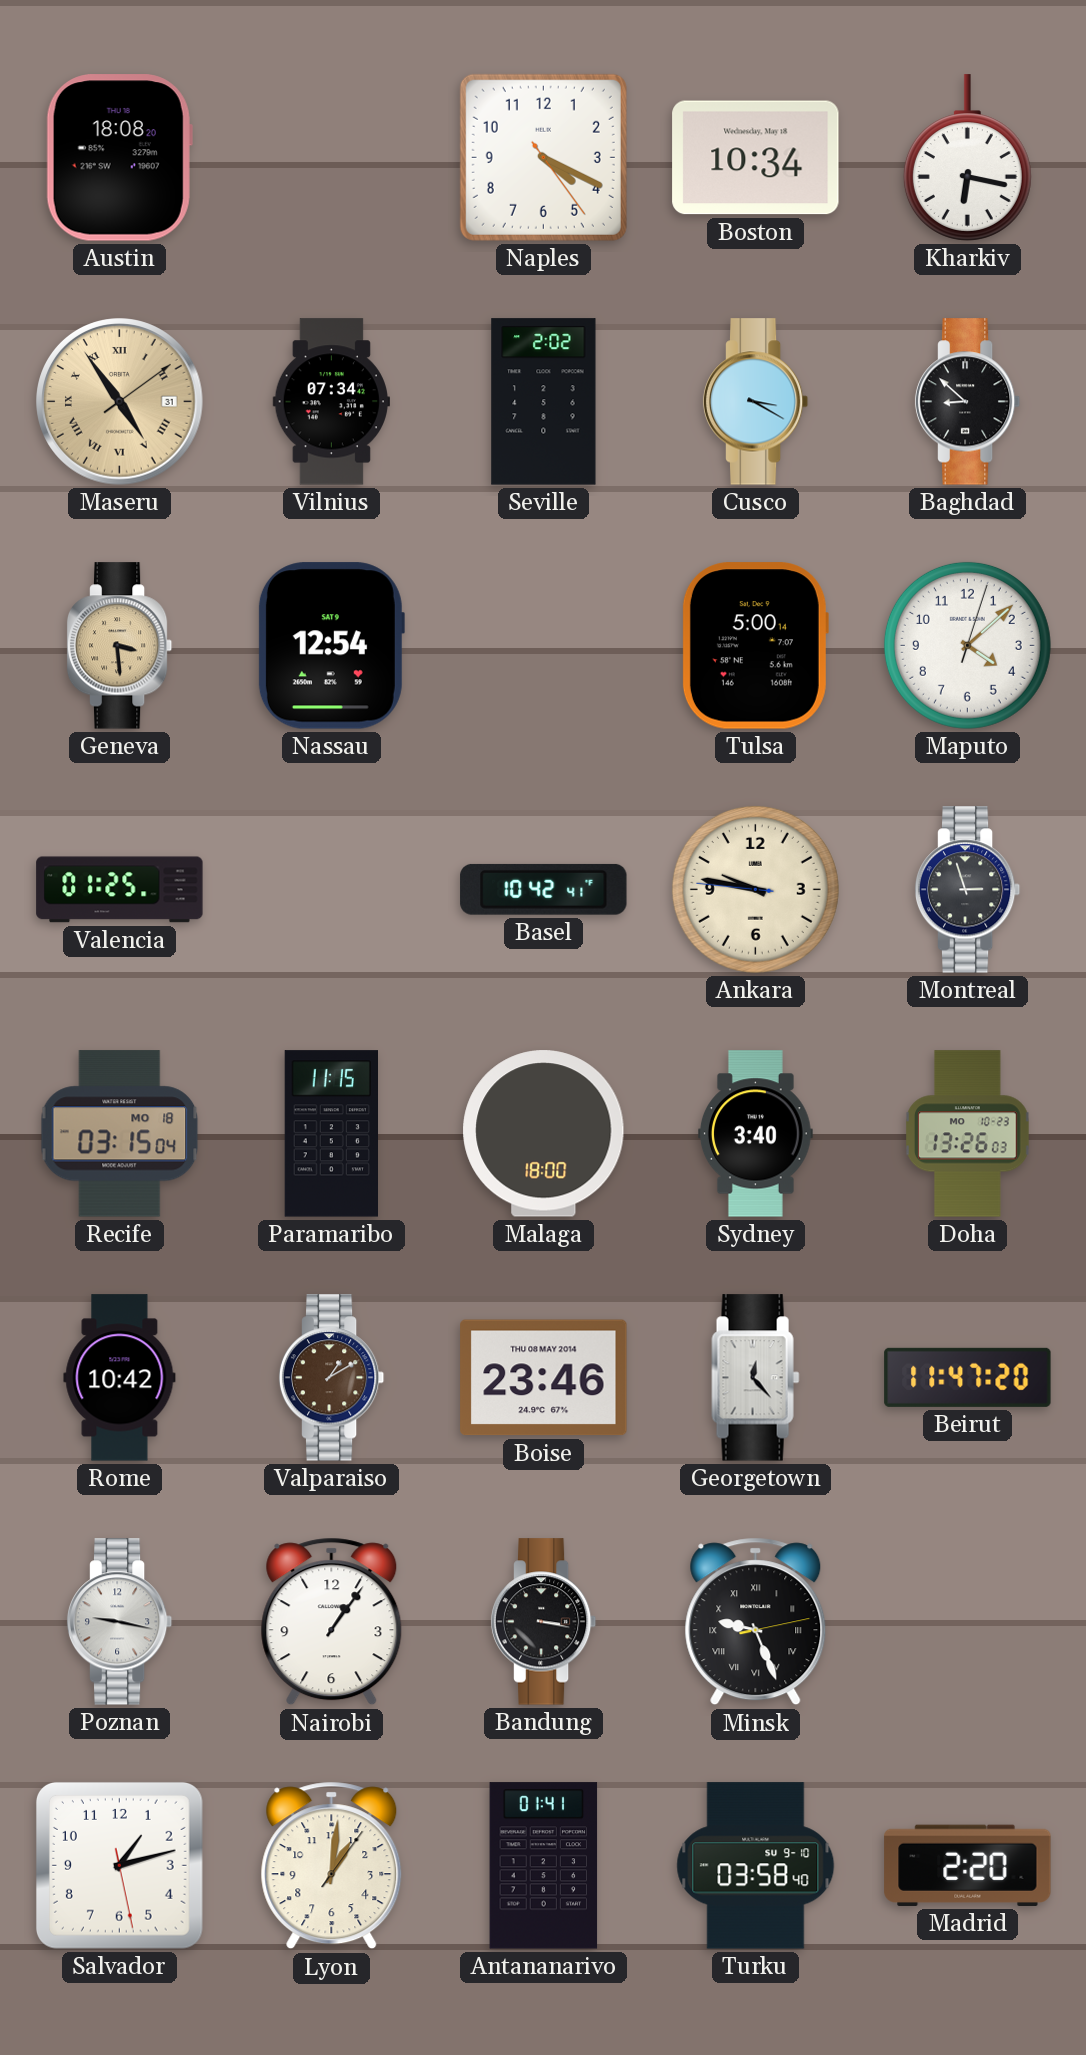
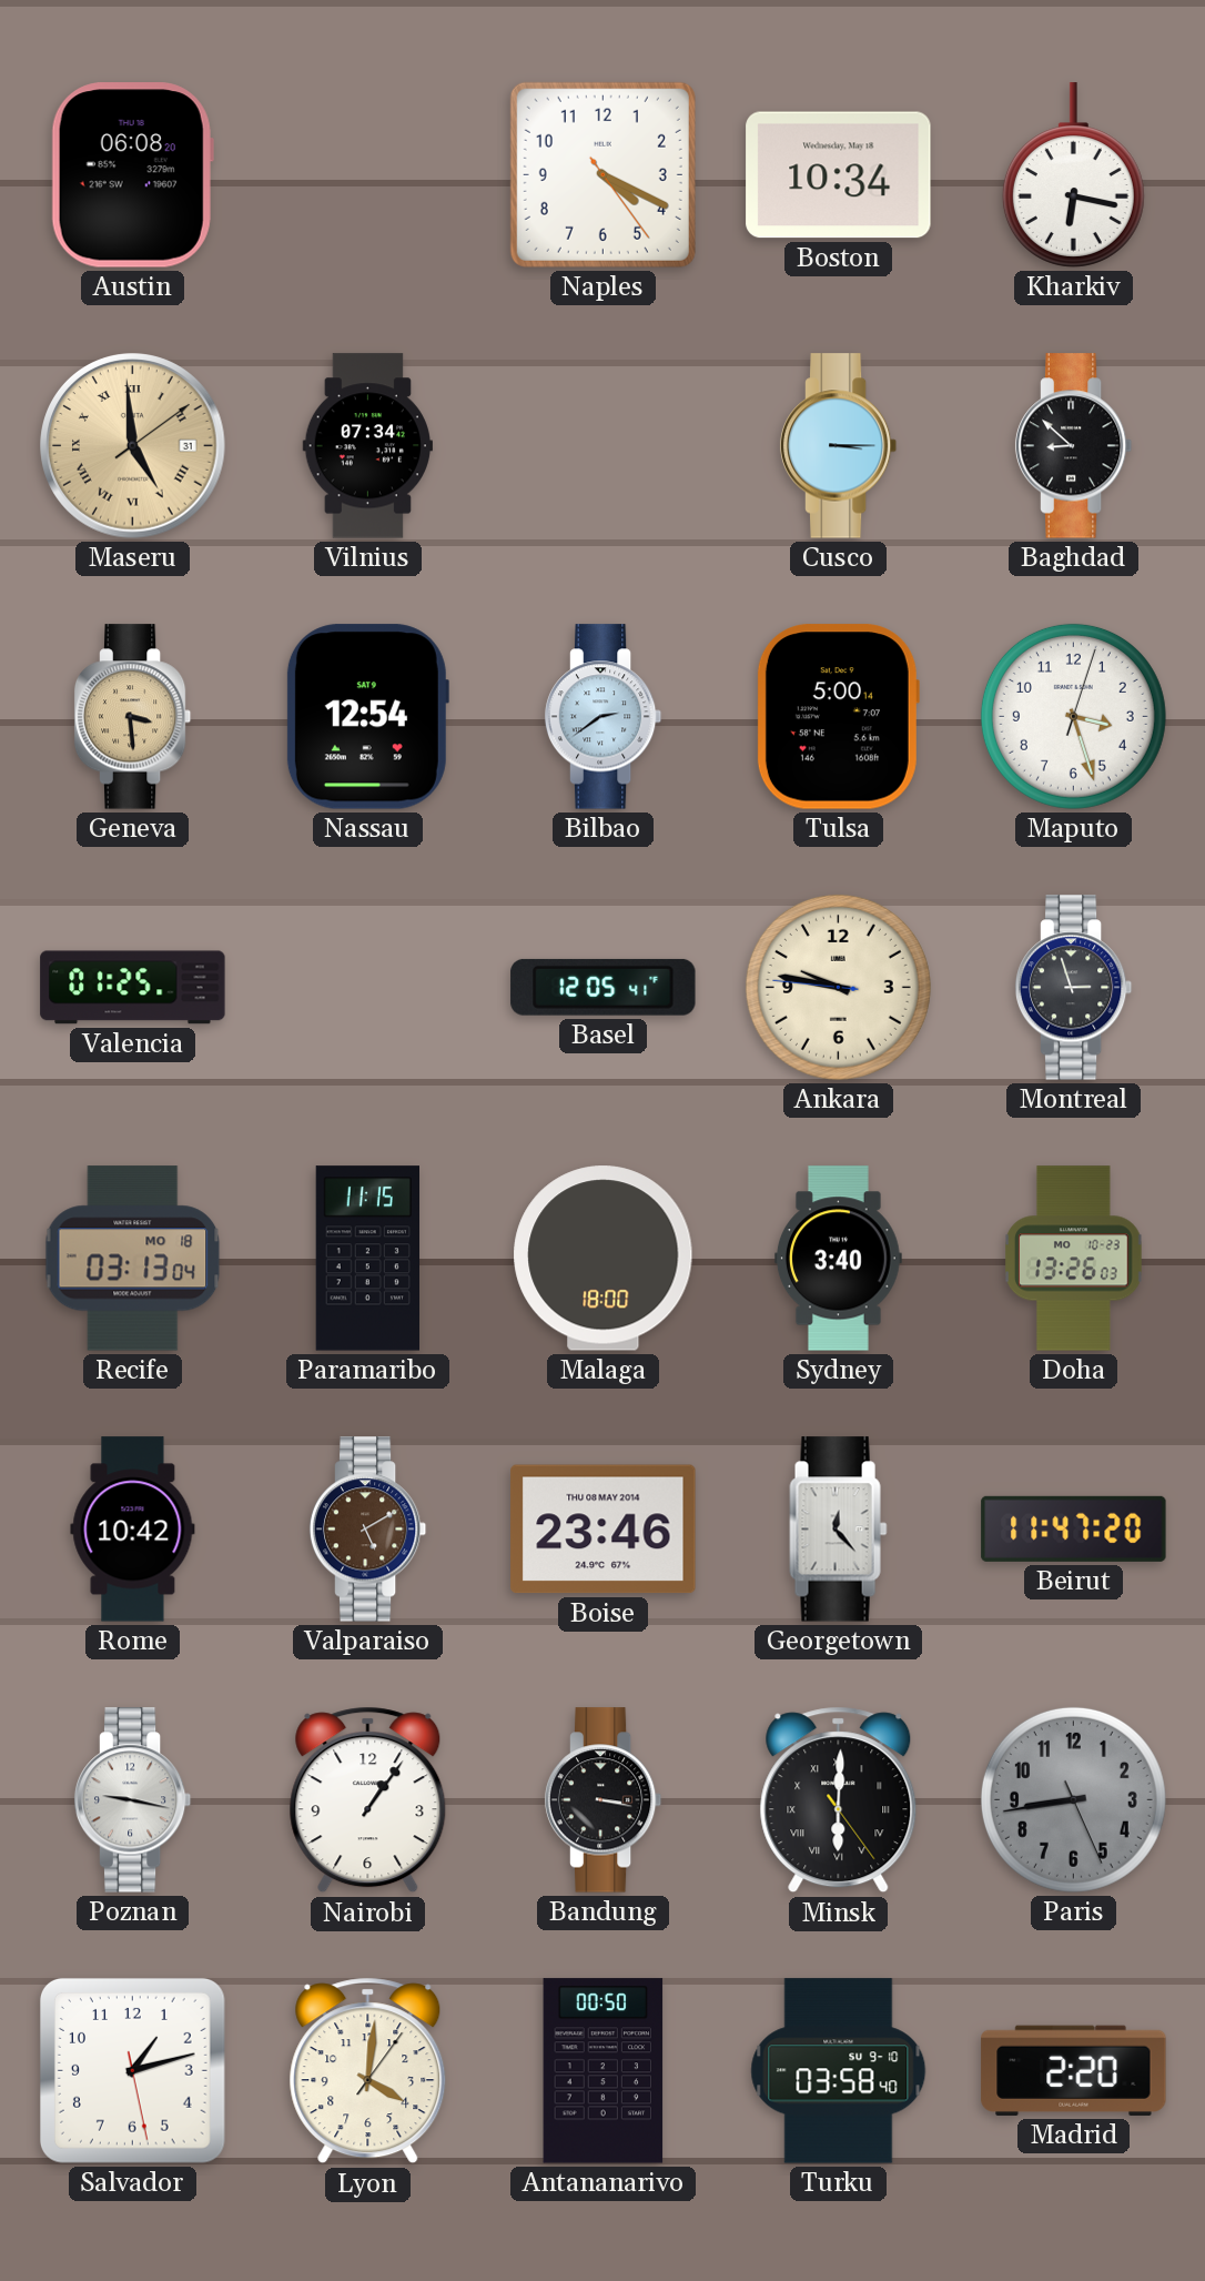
Austin: 18:08 -> 06:08 (132, 175)
Maseru: 4:54 -> 4:59 (133, 446)
Seville: 2:02 -> none (544, 402)
Cusco: 3:20 -> 3:15 (839, 446)
Bilbao: none -> 2:39 (604, 717)
Maputo: 4:08 -> 3:27 (1073, 716)
Basel: 10:42 -> 12:05 (604, 987)
Recife: 03:15 -> 03:13 (133, 1259)
Valparaiso: 1:10 -> 5:10 (368, 1530)
Minsk: 9:26 -> 6:00 (839, 1800)
Paris: none -> 8:43 (1073, 1799)
Lyon: 1:01 -> 4:01 (368, 2071)
Antananarivo: 01:41 -> 00:50 (604, 2071)
